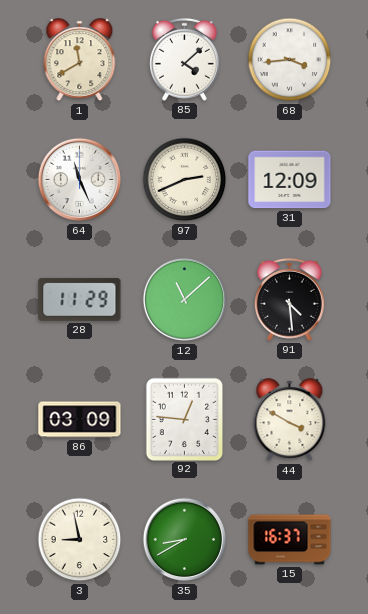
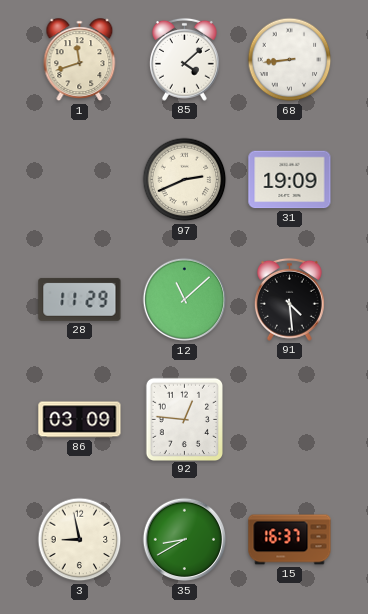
1: 11:40 -> 11:42 (80, 60)
68: 3:44 -> 8:44 (290, 60)
64: 11:26 -> none (80, 180)
31: 12:09 -> 19:09 (290, 180)
44: 3:50 -> none (290, 420)
